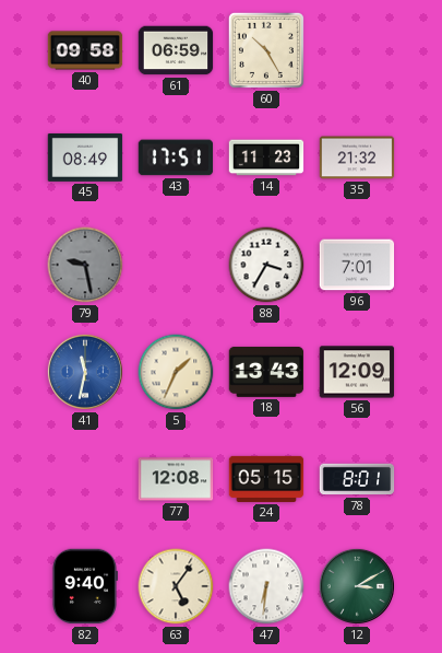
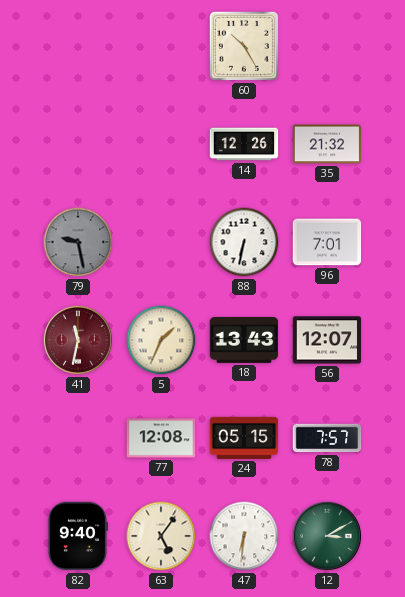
40: 09:58 -> none (85, 50)
61: 06:59 -> none (176, 50)
45: 08:49 -> none (85, 158)
43: 17:51 -> none (176, 158)
14: 11:23 -> 12:26 (244, 144)
88: 3:35 -> 6:32 (244, 242)
41 dial: blue -> burgundy (78, 340)
56: 12:09 -> 12:07 (327, 340)
78: 8:01 -> 7:57 (327, 438)
